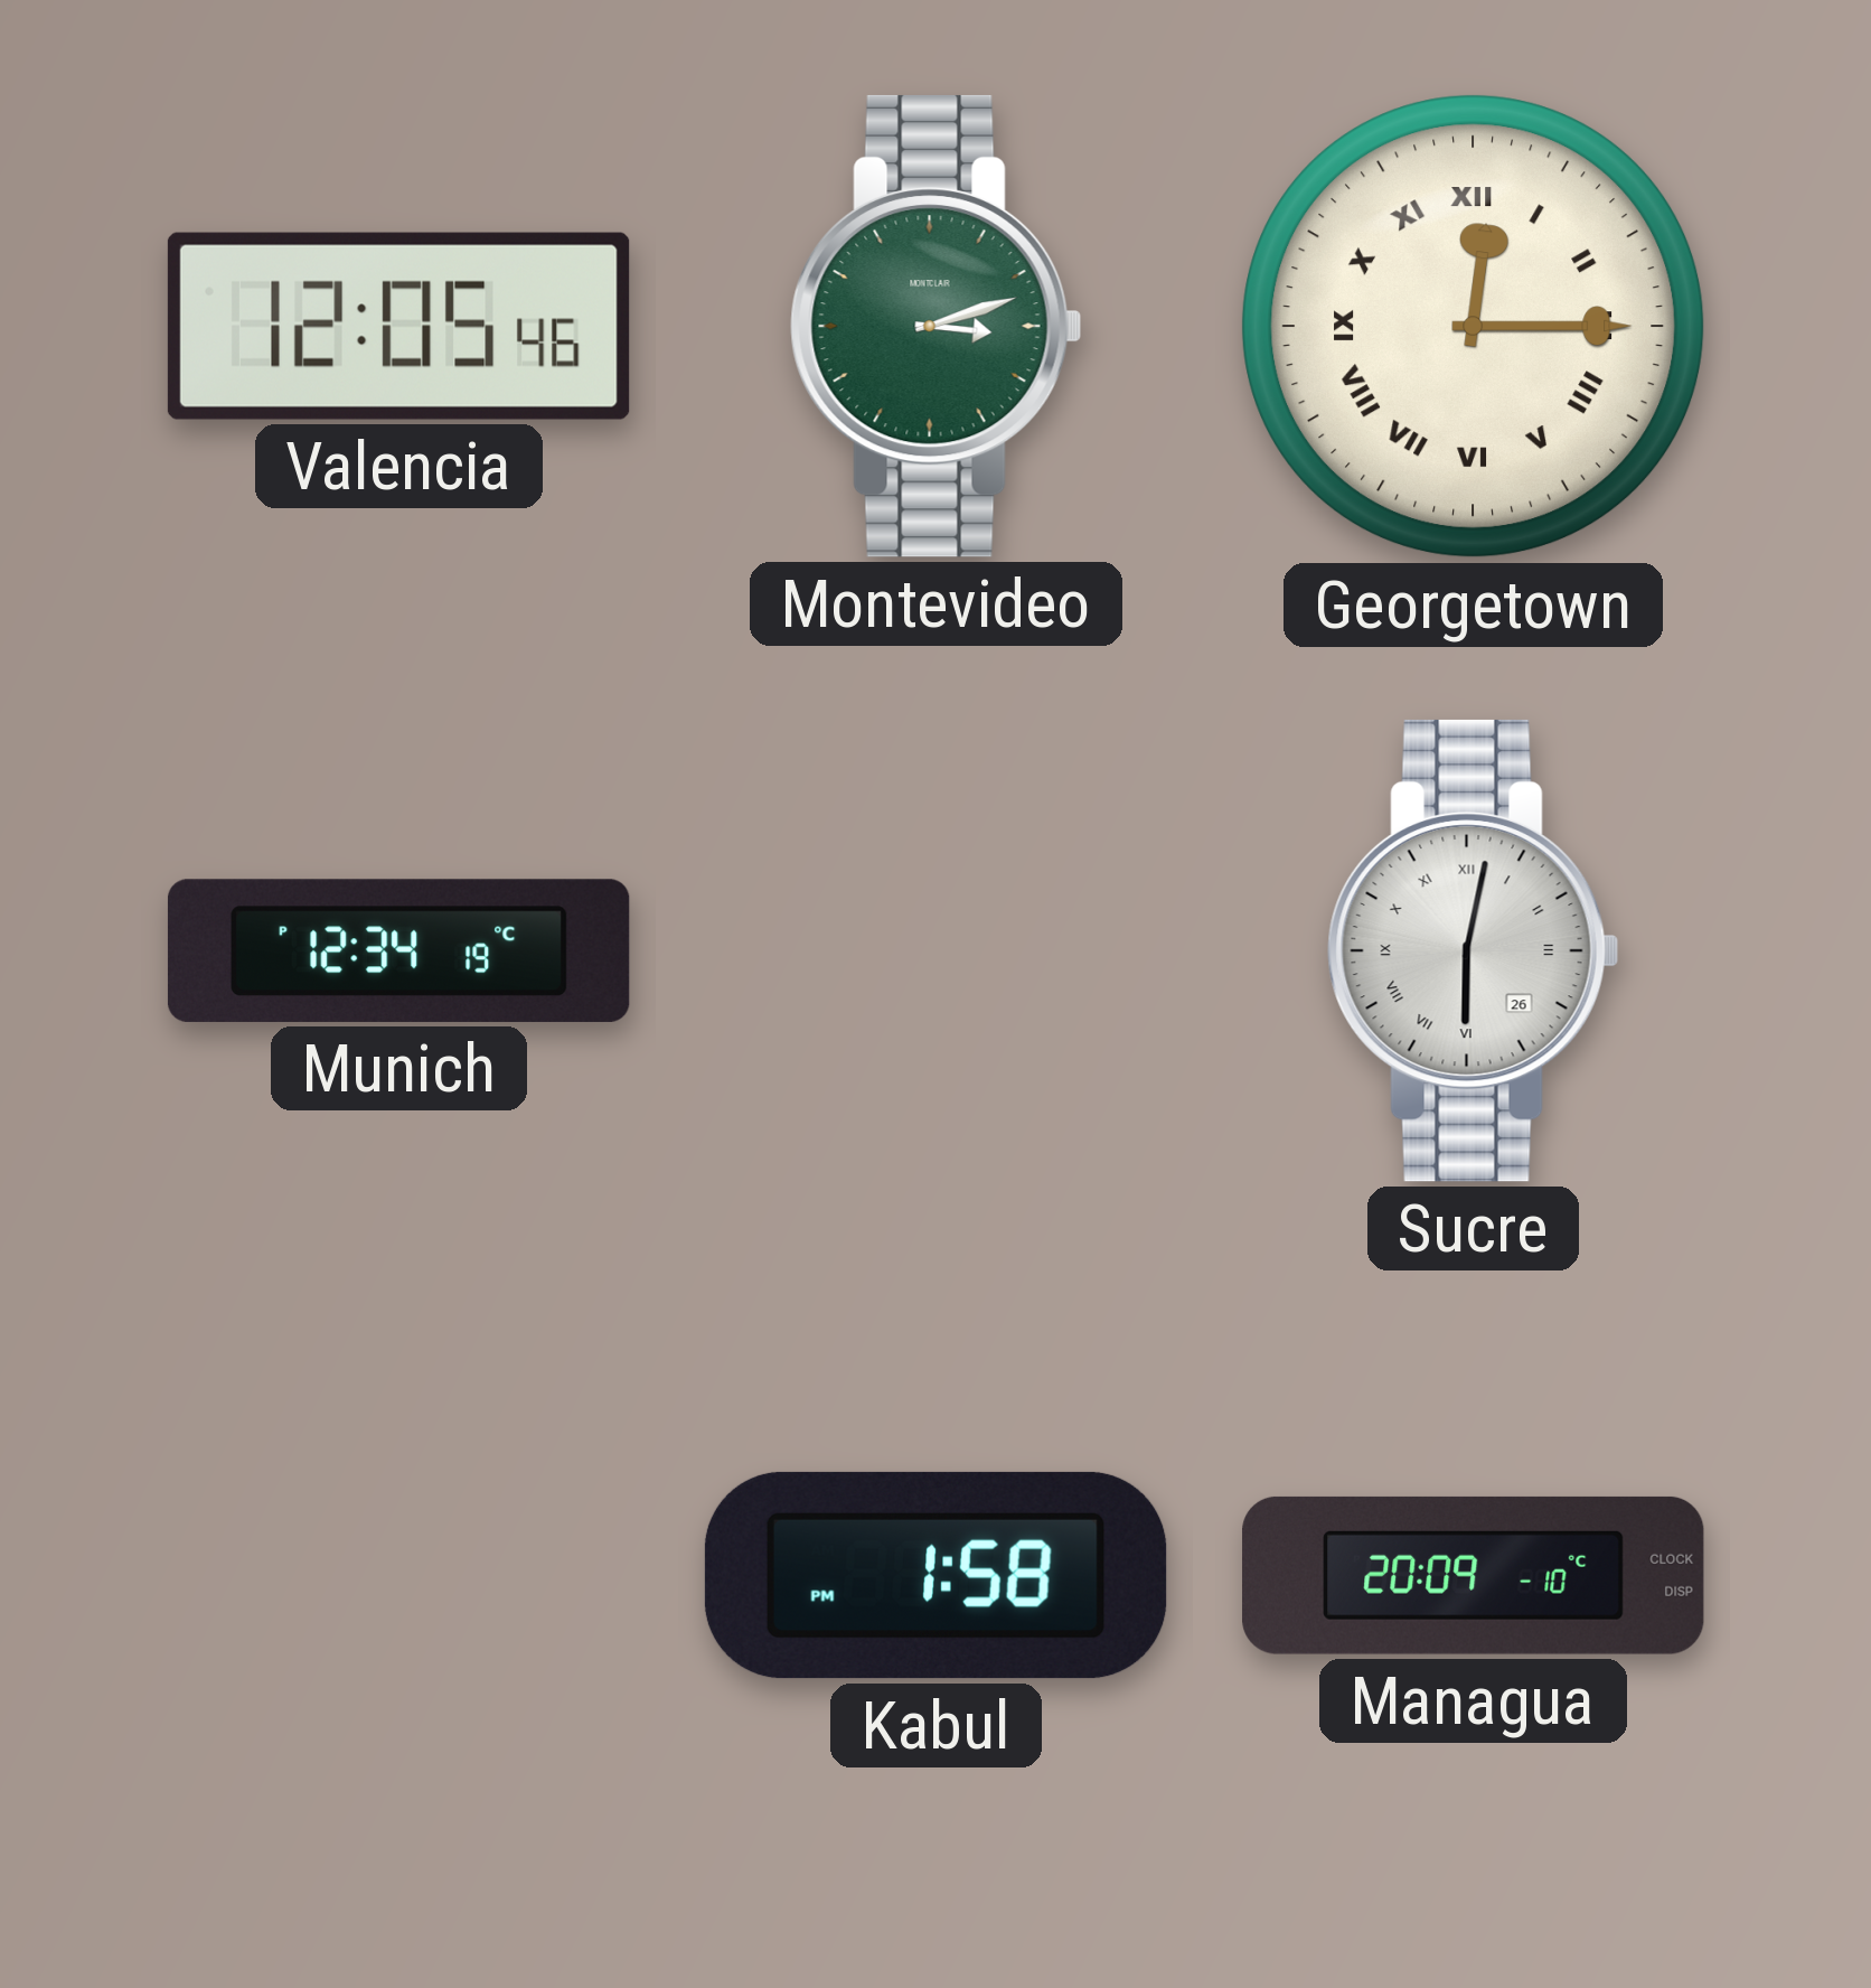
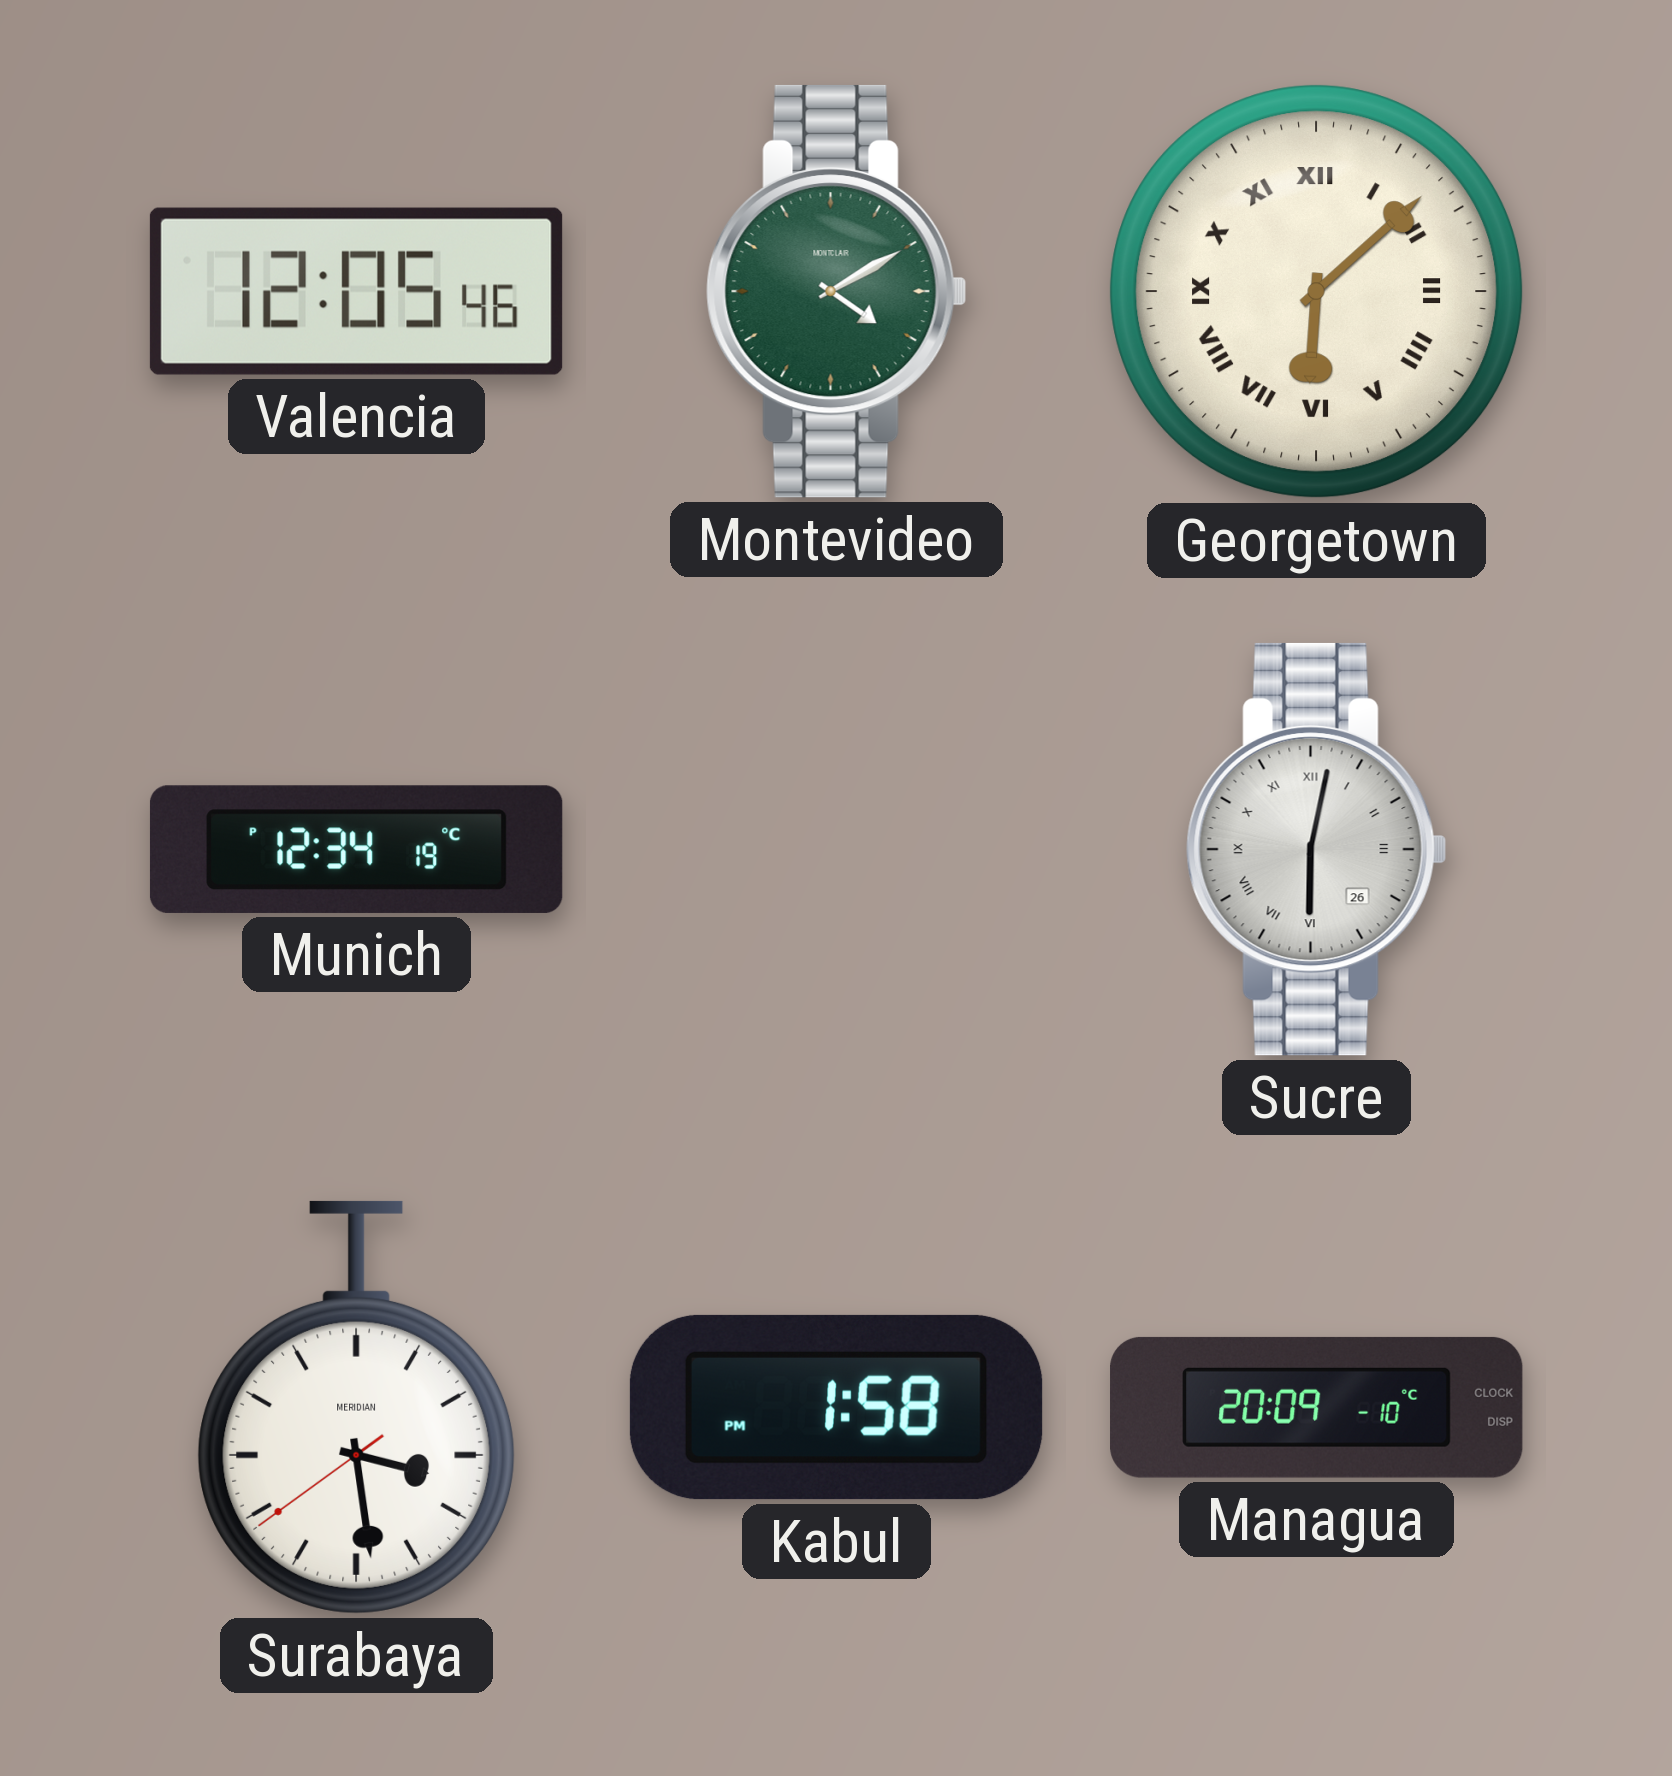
Montevideo: 3:12 -> 4:10 (837, 291)
Georgetown: 12:15 -> 6:08 (1317, 292)
Surabaya: none -> 3:28 (357, 1407)
